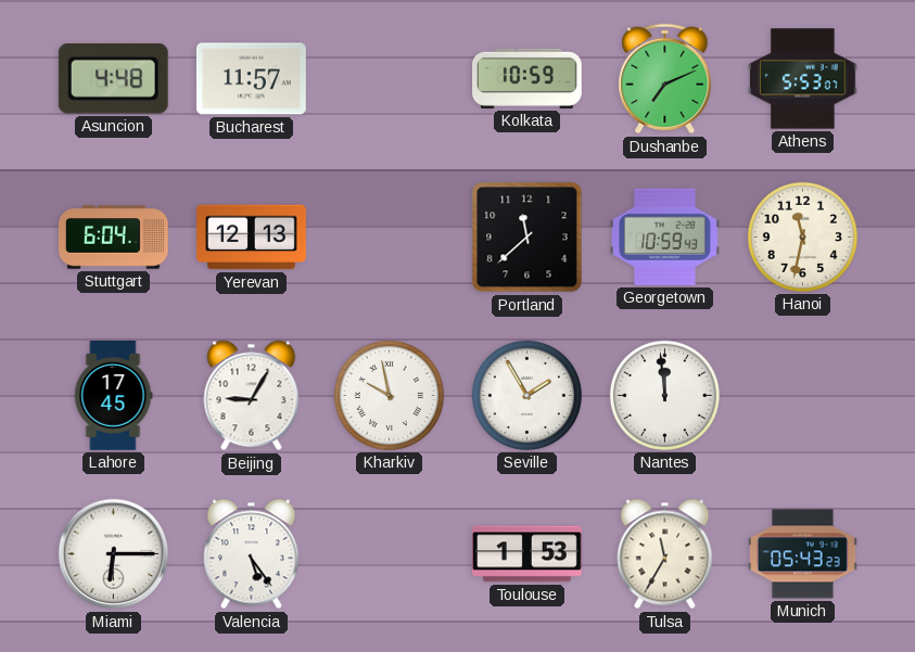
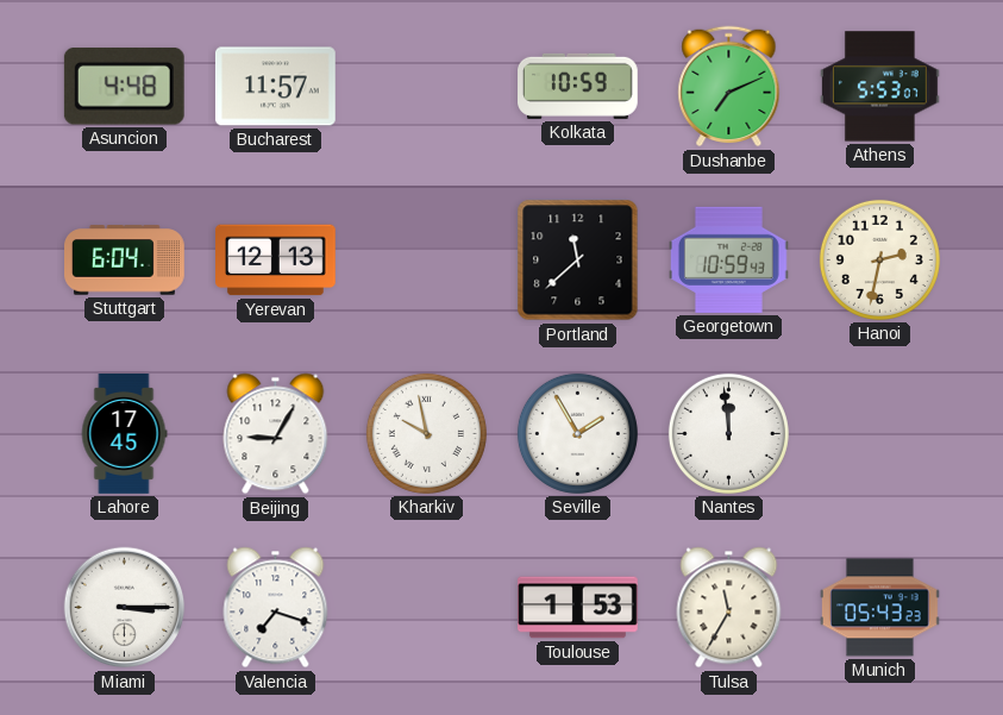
Hanoi: 11:32 -> 2:32 (879, 259)
Miami: 6:15 -> 3:15 (125, 608)
Valencia: 5:24 -> 7:18 (276, 608)
